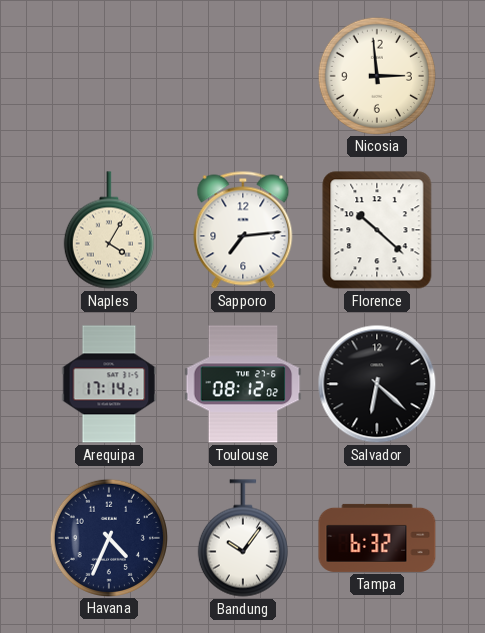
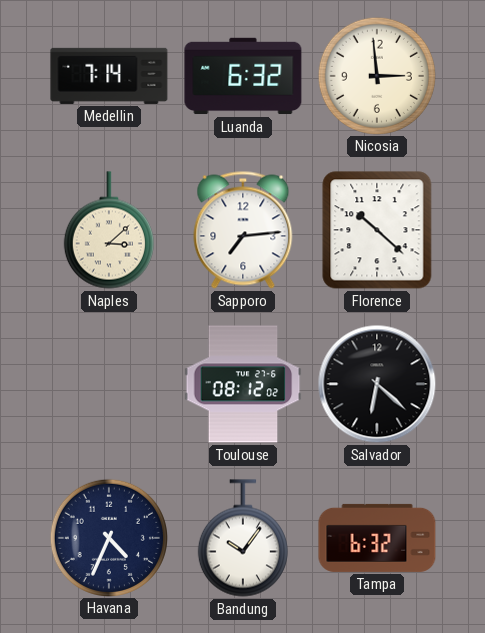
Medellin: none -> 7:14 (109, 76)
Luanda: none -> 6:32 (243, 76)
Naples: 4:05 -> 3:08 (109, 230)
Arequipa: 17:14 -> none (109, 384)
